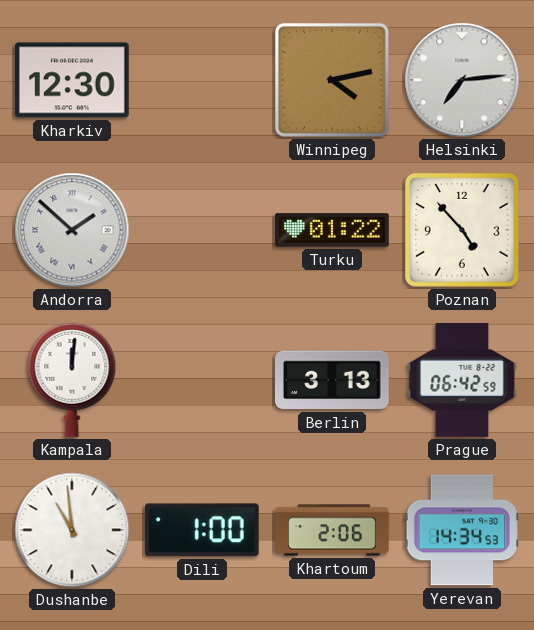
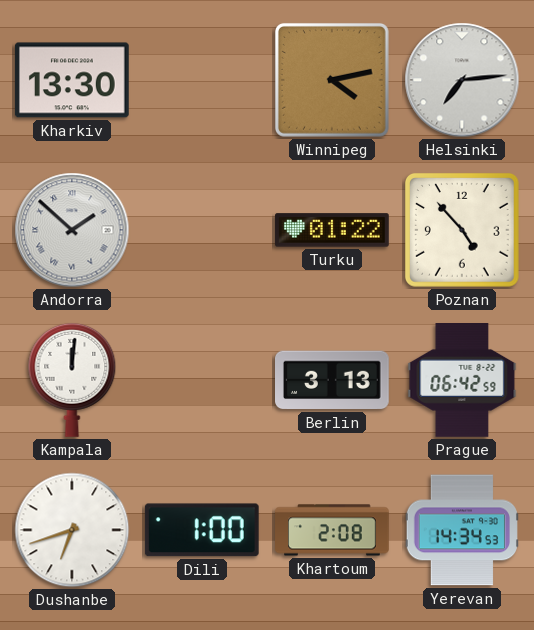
Kharkiv: 12:30 -> 13:30 (72, 80)
Dushanbe: 10:59 -> 6:42 (72, 530)
Khartoum: 2:06 -> 2:08 (332, 530)
